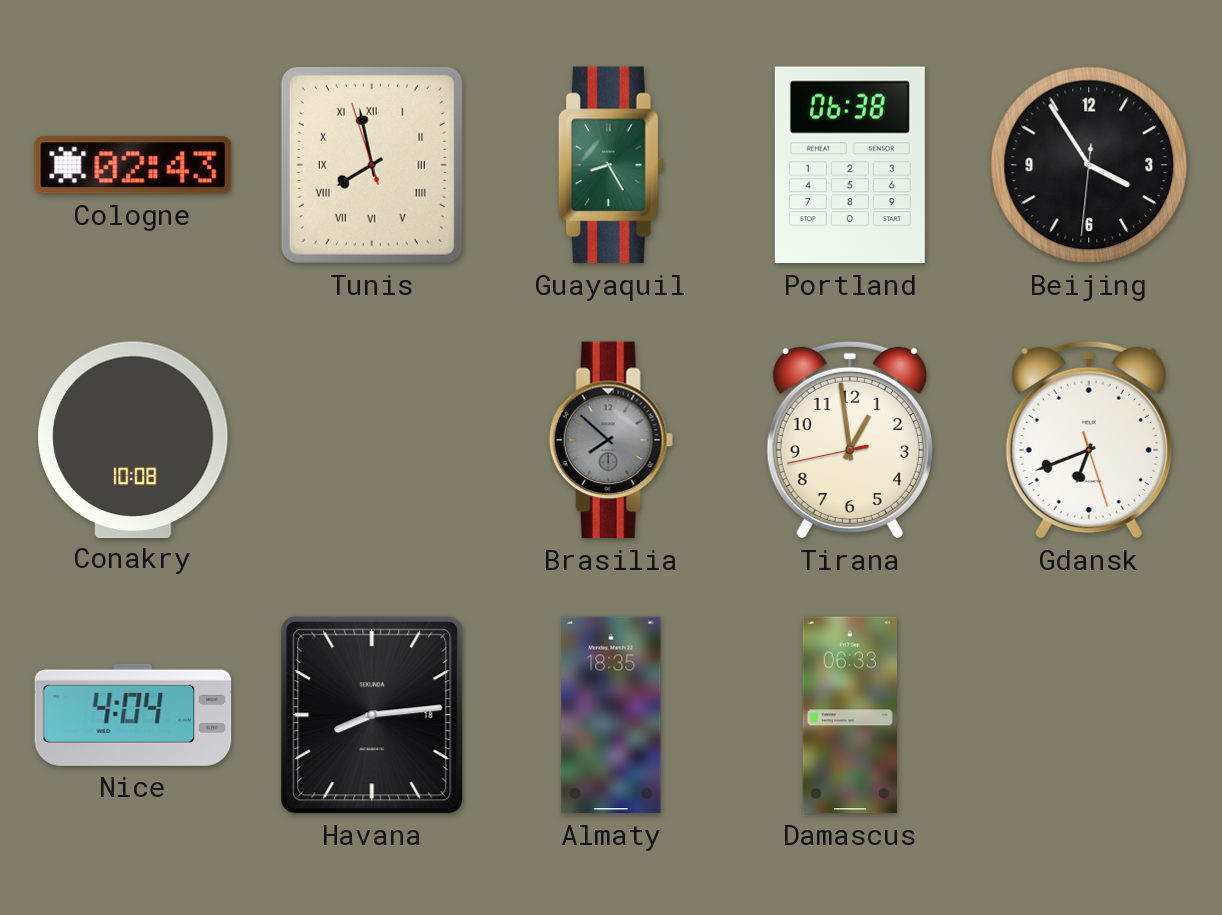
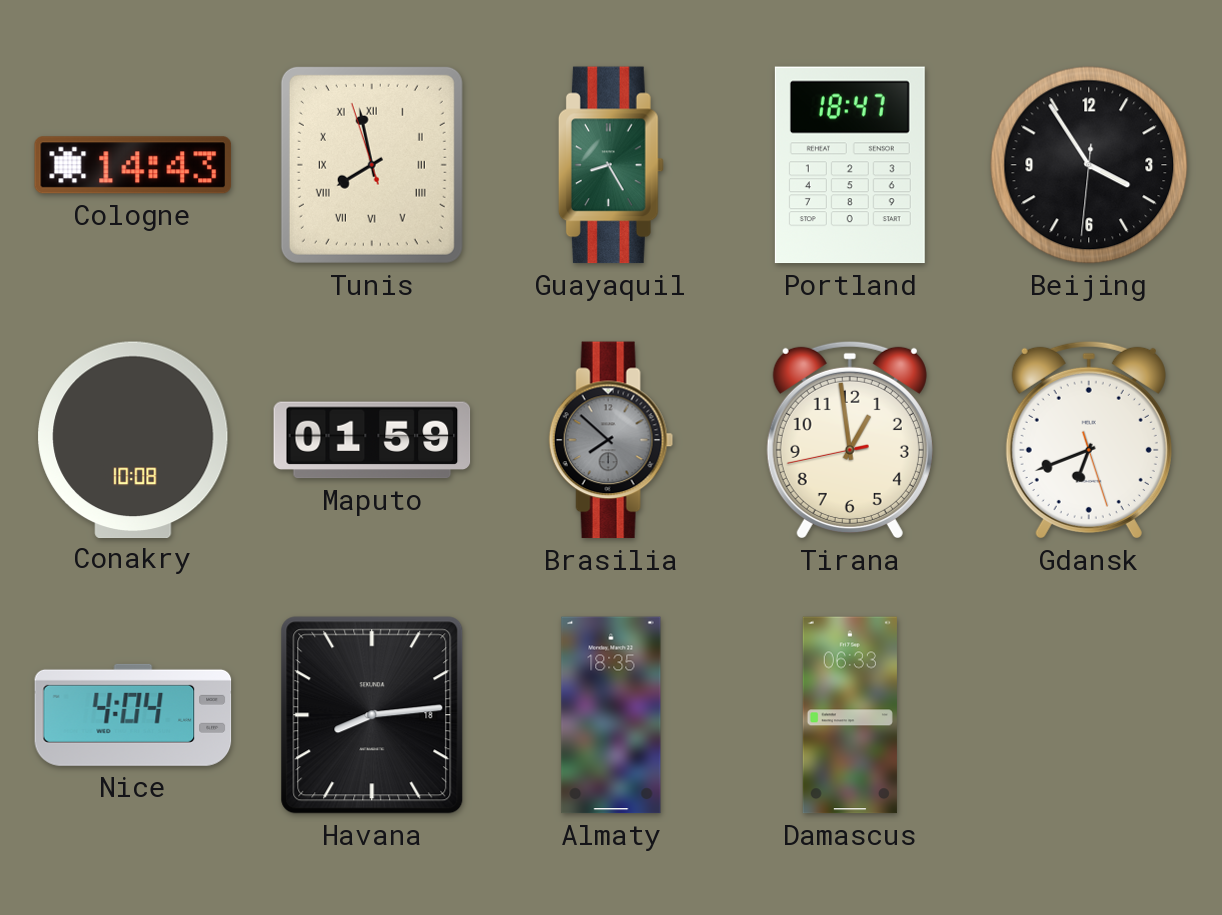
Cologne: 02:43 -> 14:43 (133, 165)
Portland: 06:38 -> 18:47 (850, 165)
Maputo: none -> 01:59 (372, 440)
